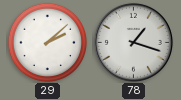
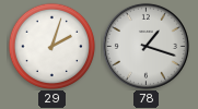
29: 2:08 -> 2:03 (51, 46)
